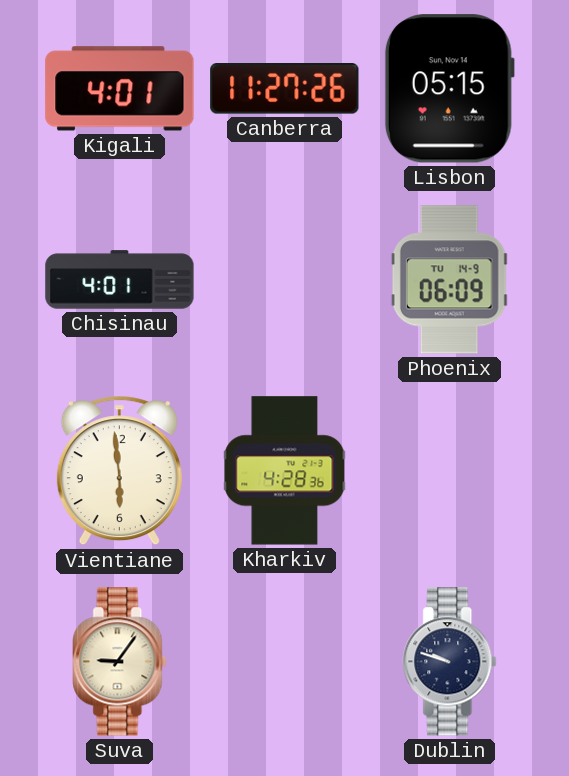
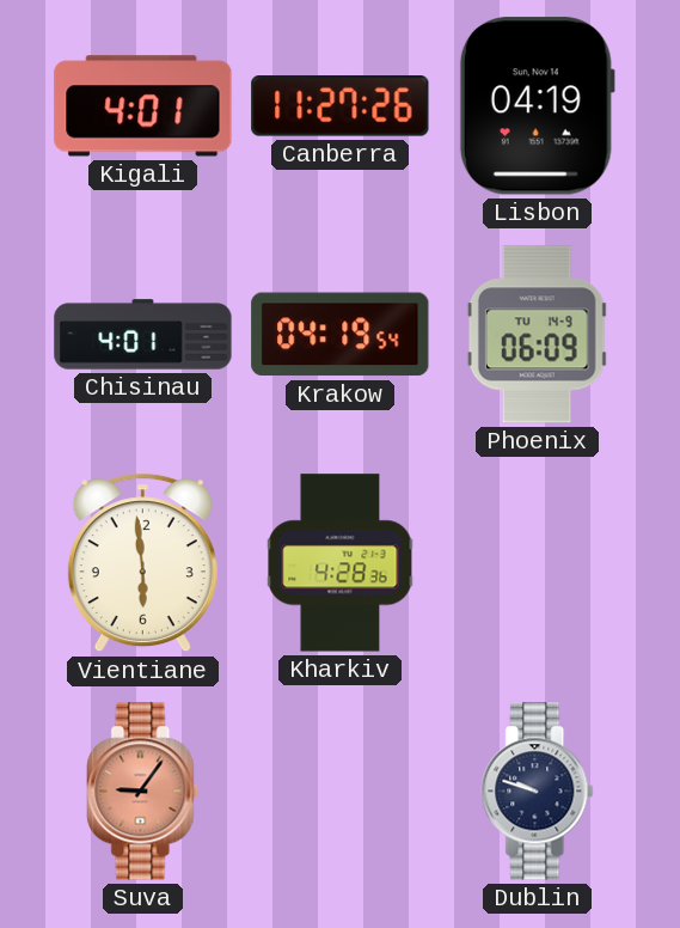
Lisbon: 05:15 -> 04:19 (537, 106)
Krakow: none -> 04:19 (341, 335)
Suva dial: cream -> salmon (143, 792)
